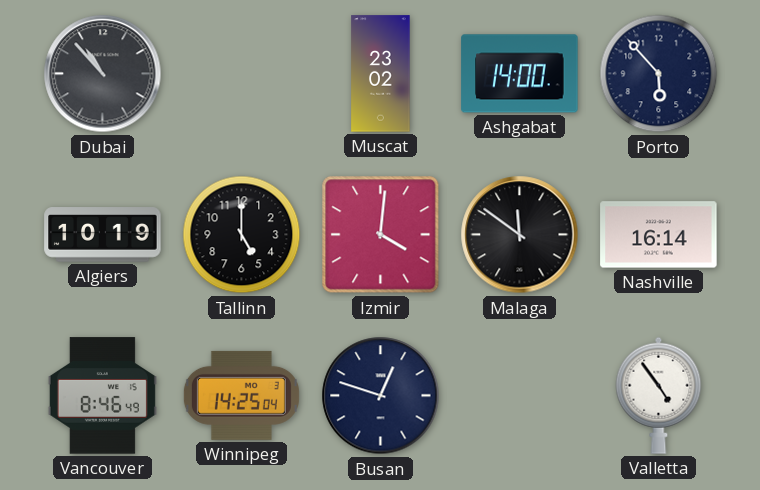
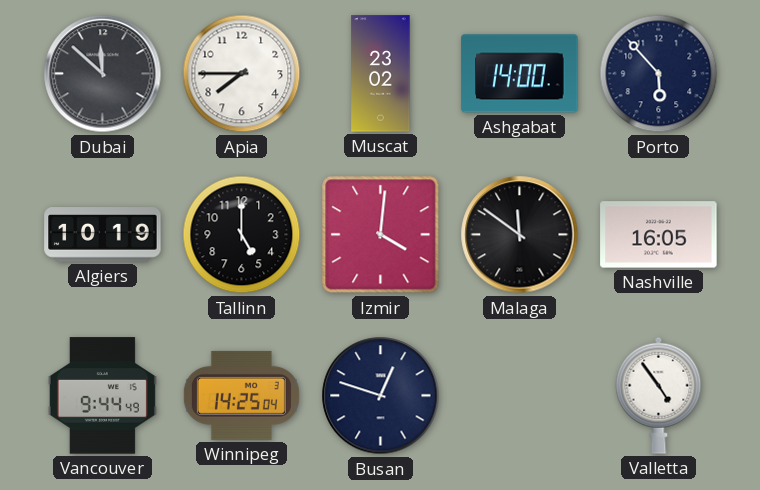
Dubai: 10:53 -> 11:52 (103, 74)
Apia: none -> 7:45 (242, 74)
Nashville: 16:14 -> 16:05 (659, 235)
Vancouver: 8:46 -> 9:44 (102, 396)
